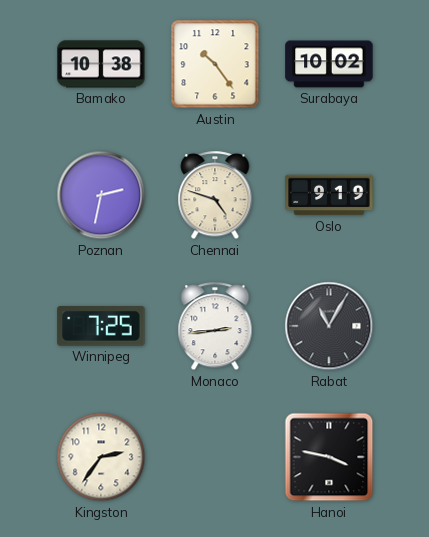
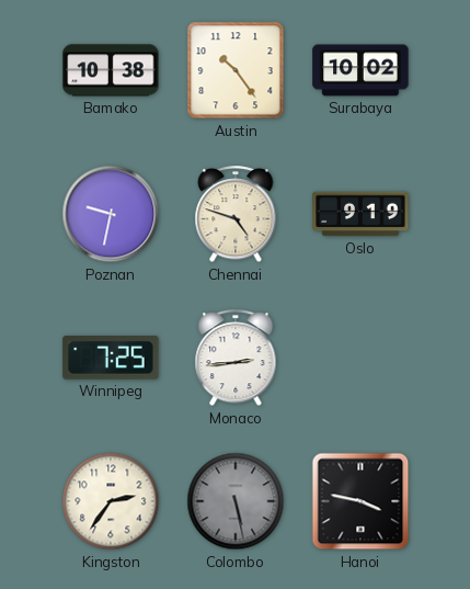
Poznan: 2:32 -> 9:32 (111, 214)
Rabat: 11:05 -> none (329, 326)
Colombo: none -> 5:28 (236, 501)
